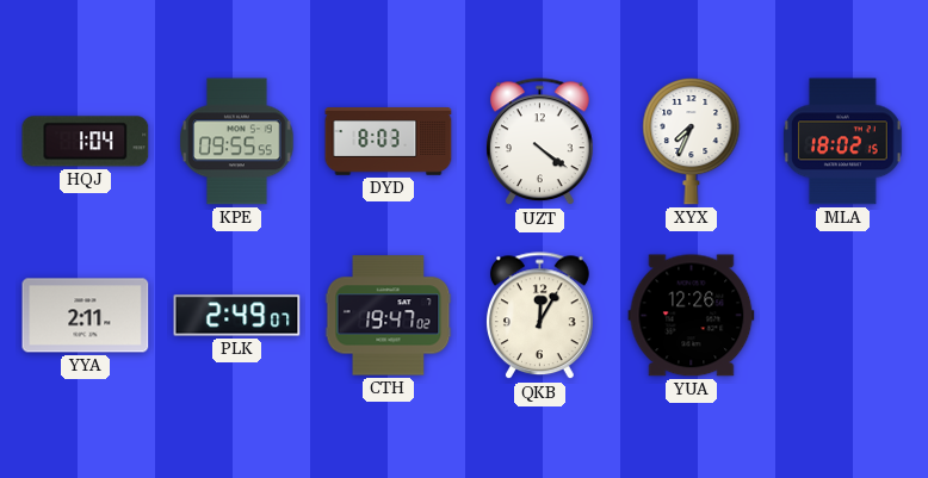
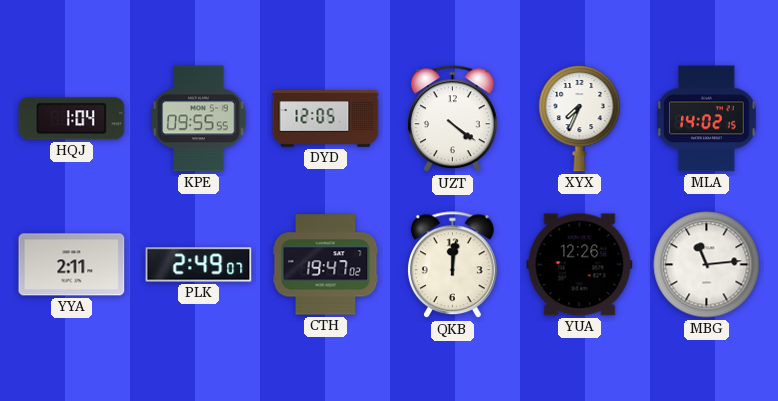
DYD: 8:03 -> 12:05 (326, 119)
MLA: 18:02 -> 14:02 (707, 119)
QKB: 12:05 -> 12:01 (453, 265)
MBG: none -> 11:14 (707, 265)
